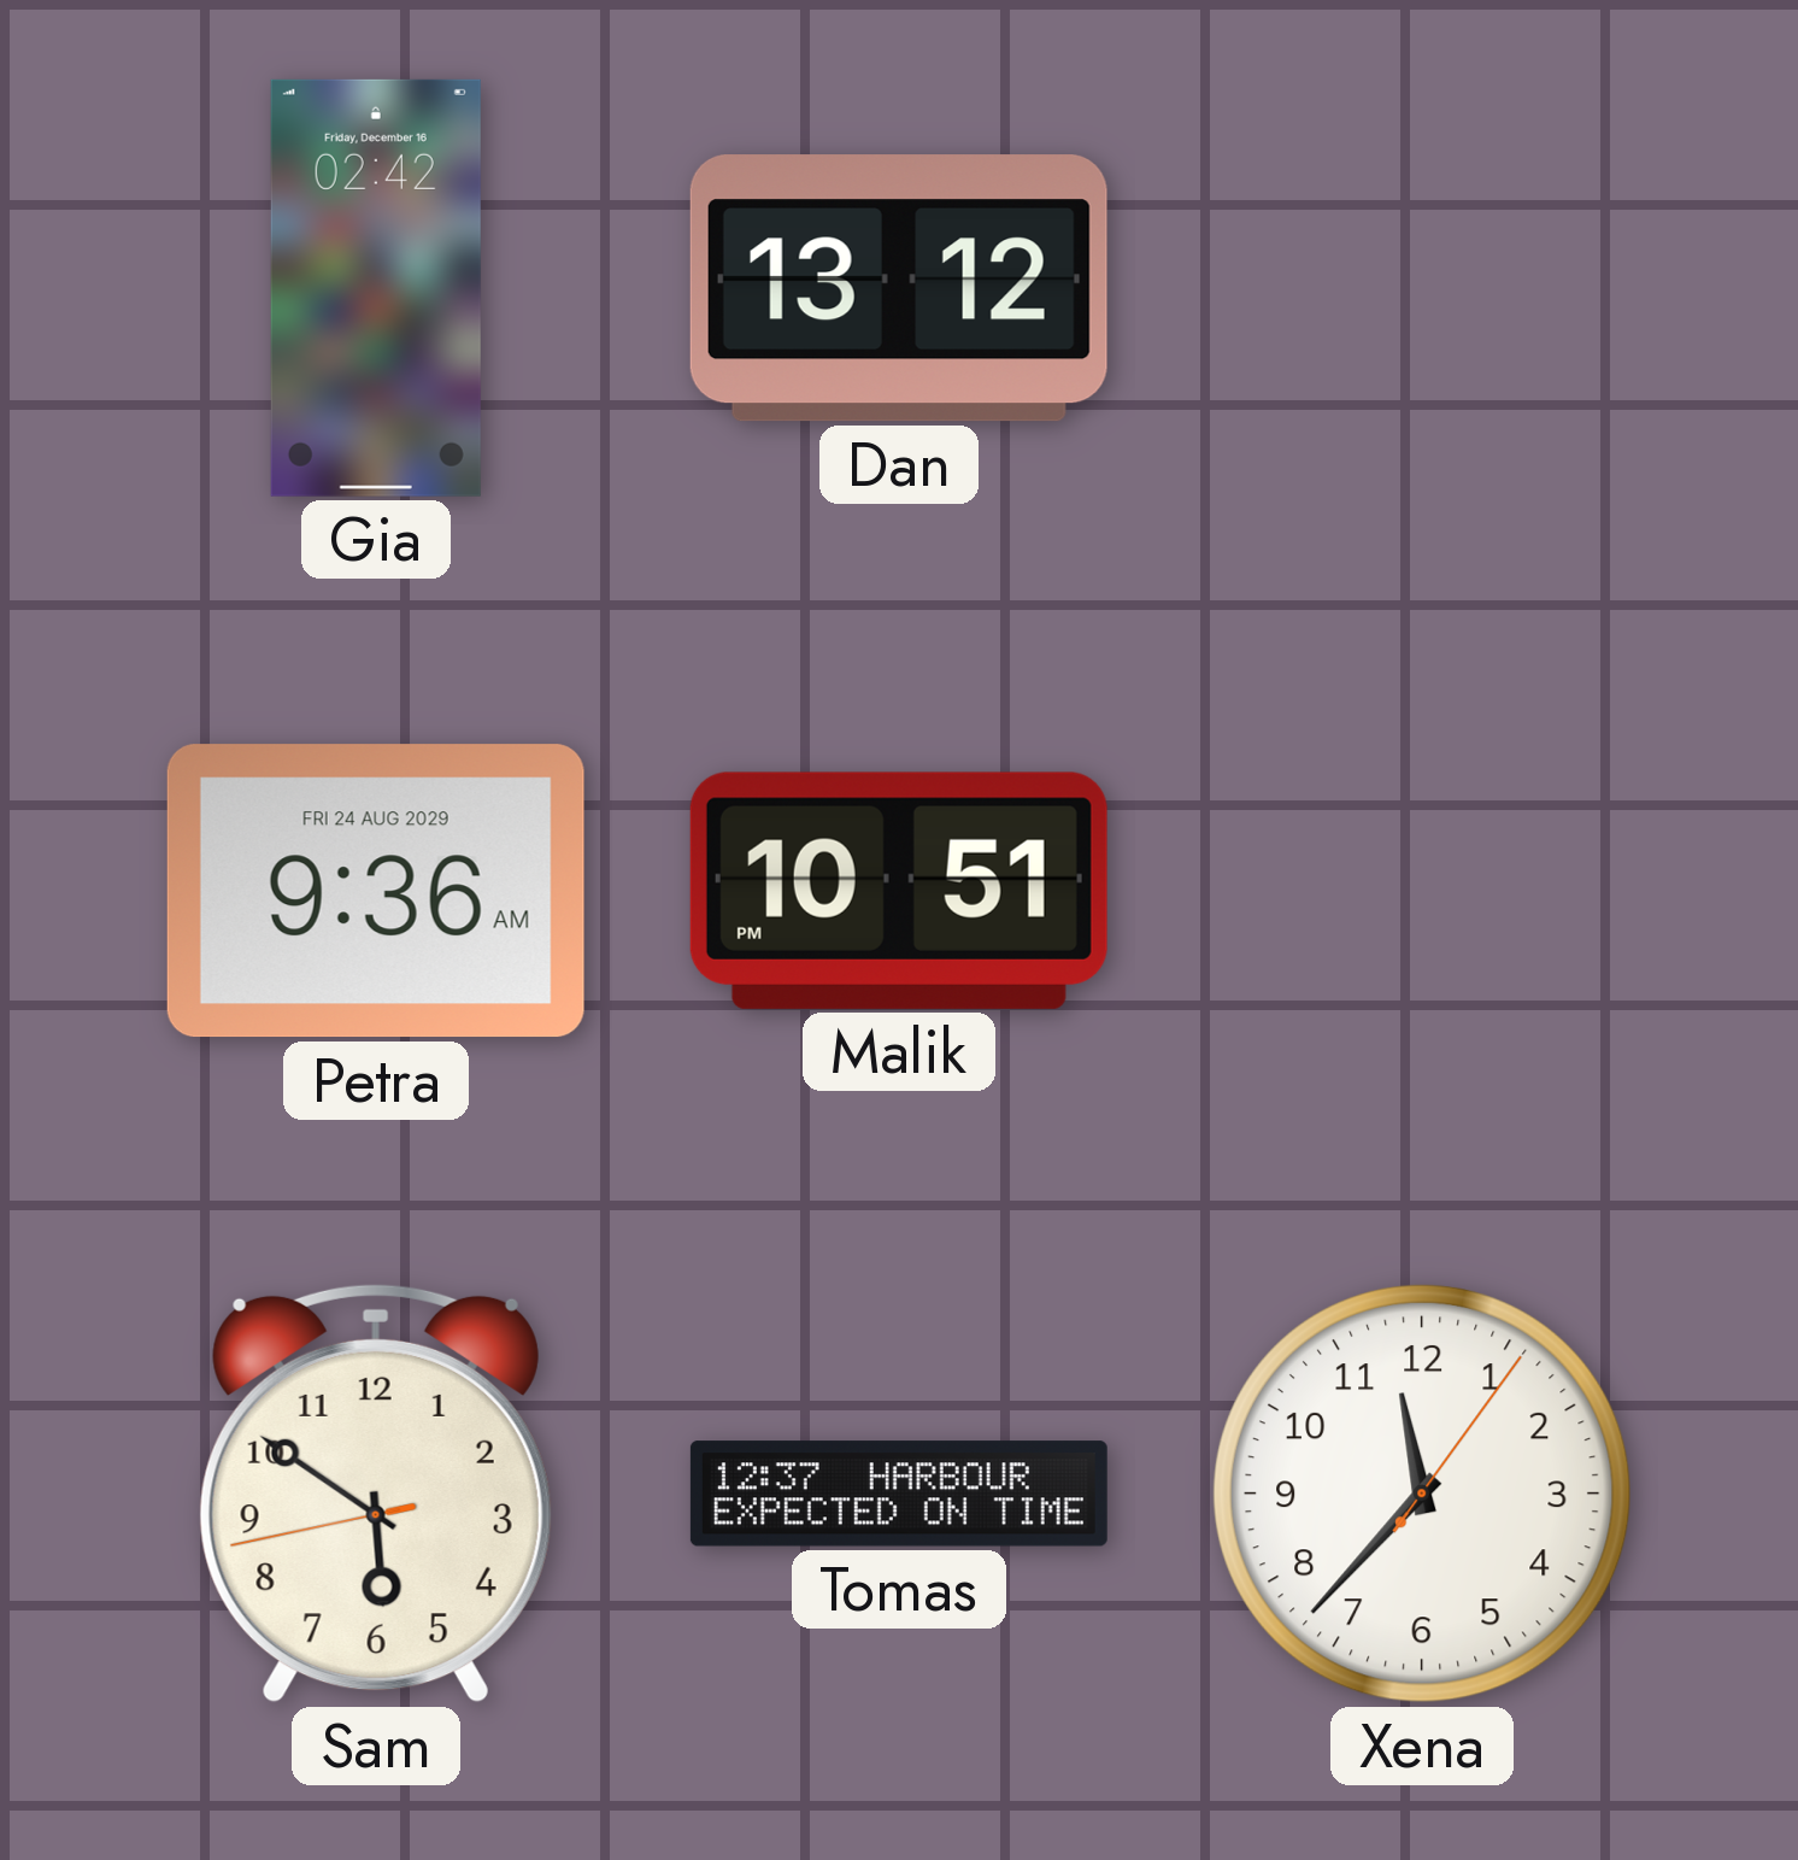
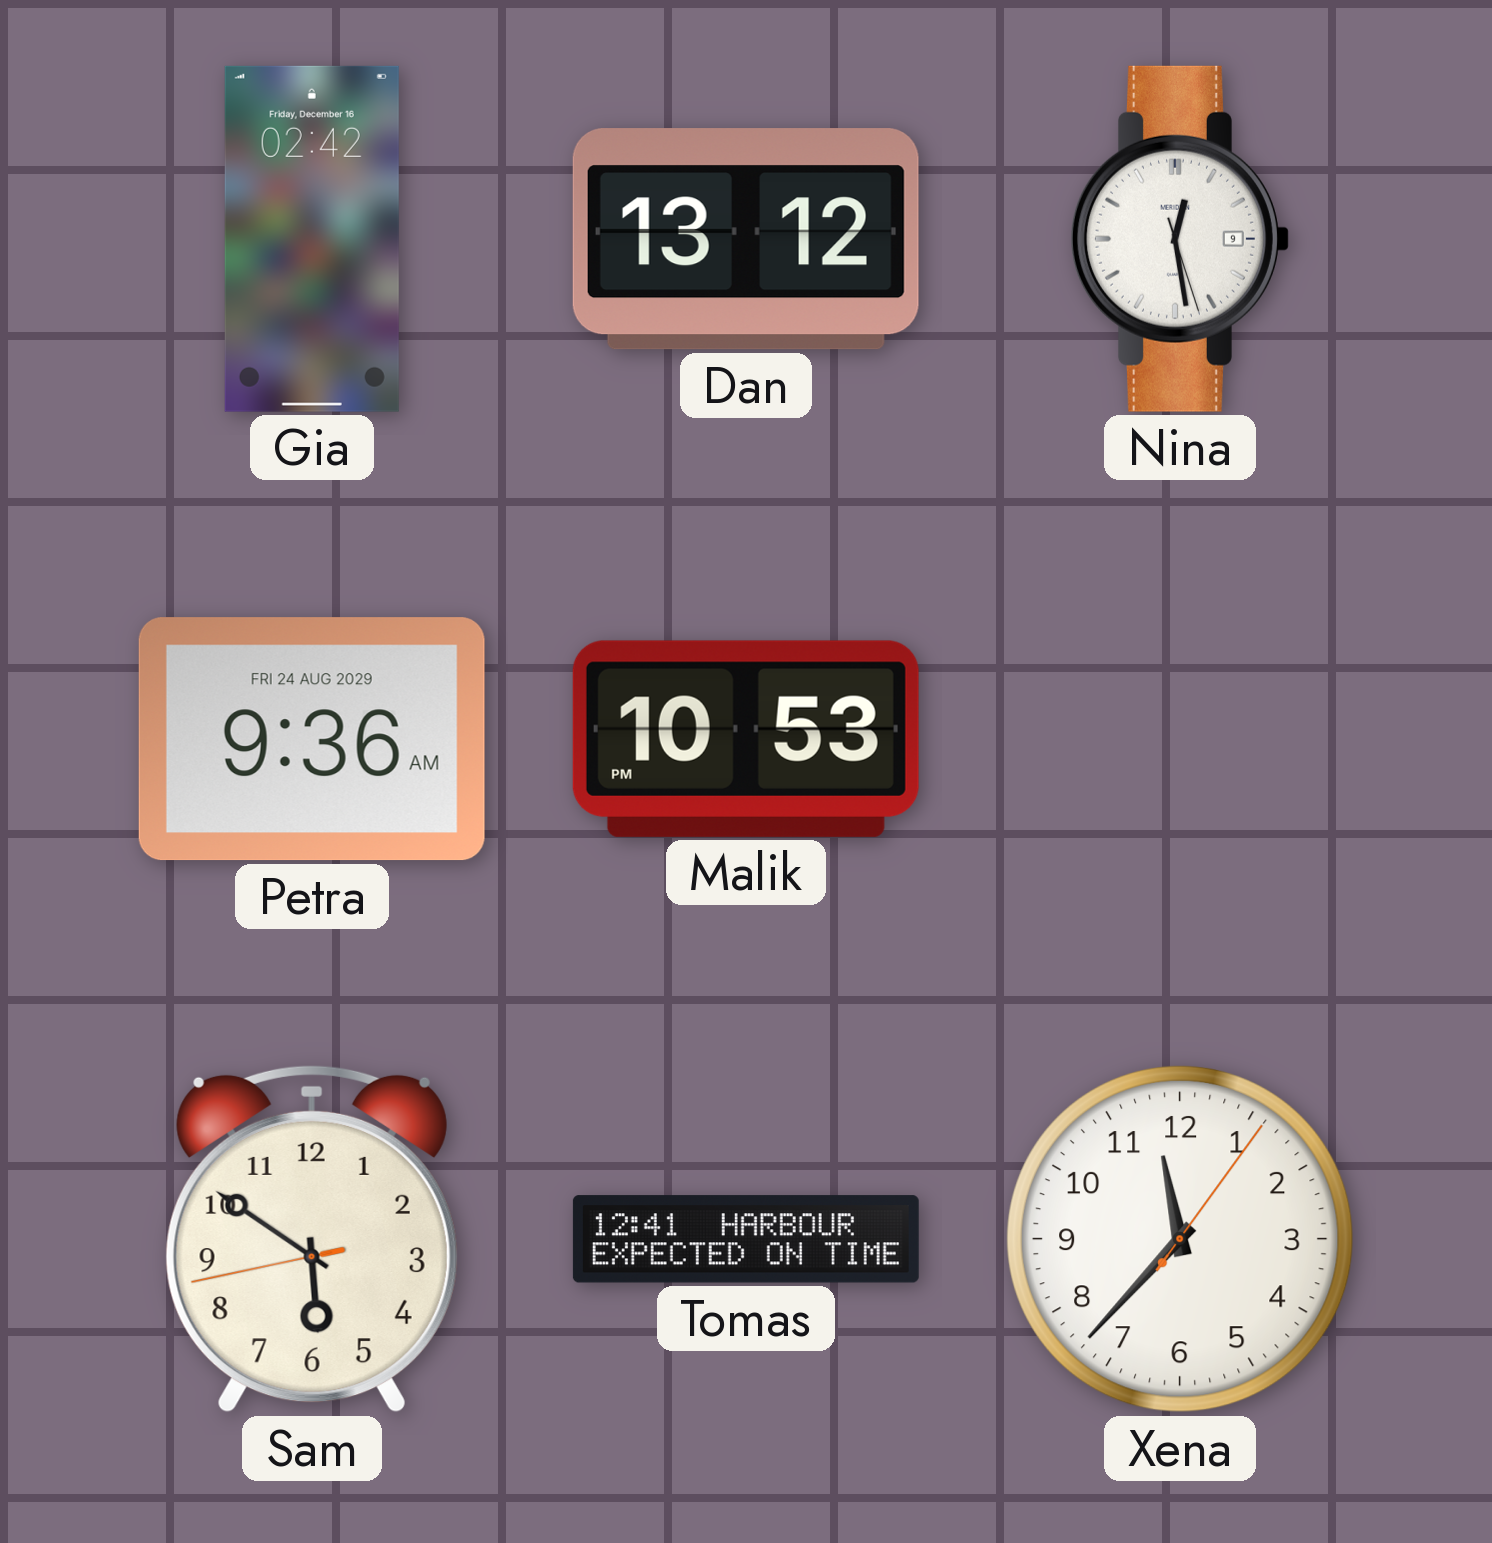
Nina: none -> 12:28 (1180, 239)
Malik: 10:51 -> 10:53 (746, 739)
Tomas: 12:37 -> 12:41 (746, 1239)
